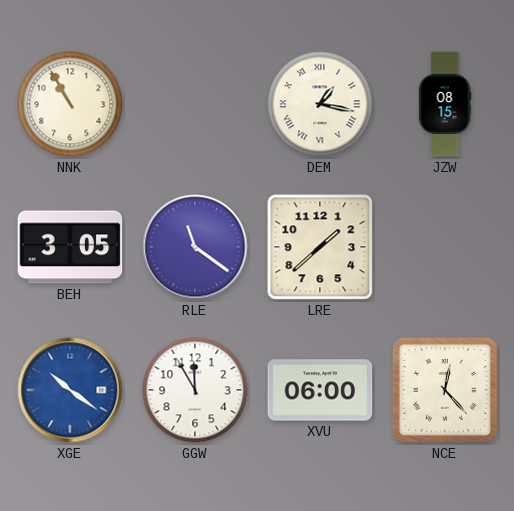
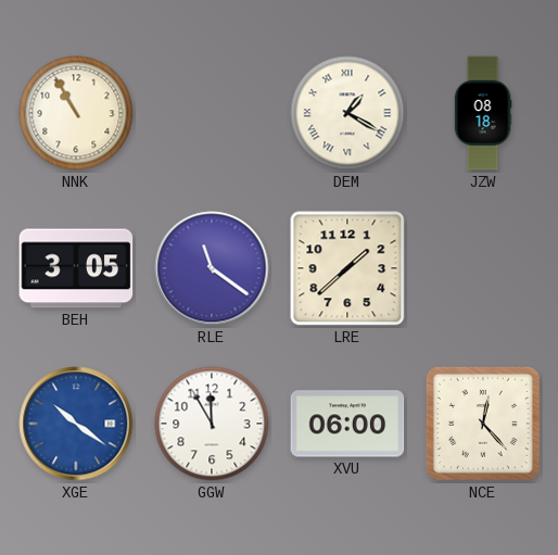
DEM: 1:17 -> 1:20 (347, 113)
JZW: 08:15 -> 08:18 (483, 113)
